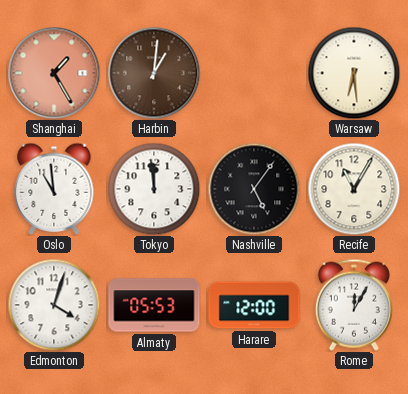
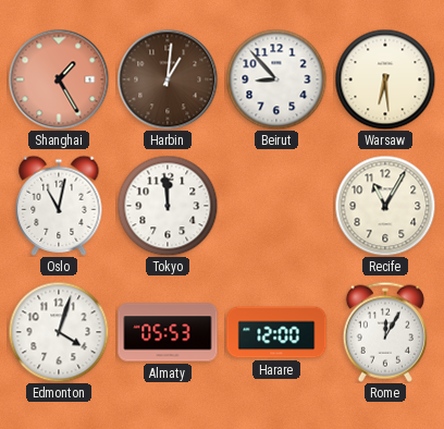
Beirut: none -> 8:53 (276, 79)
Oslo: 10:59 -> 11:02 (59, 206)
Nashville: 5:06 -> none (254, 189)
